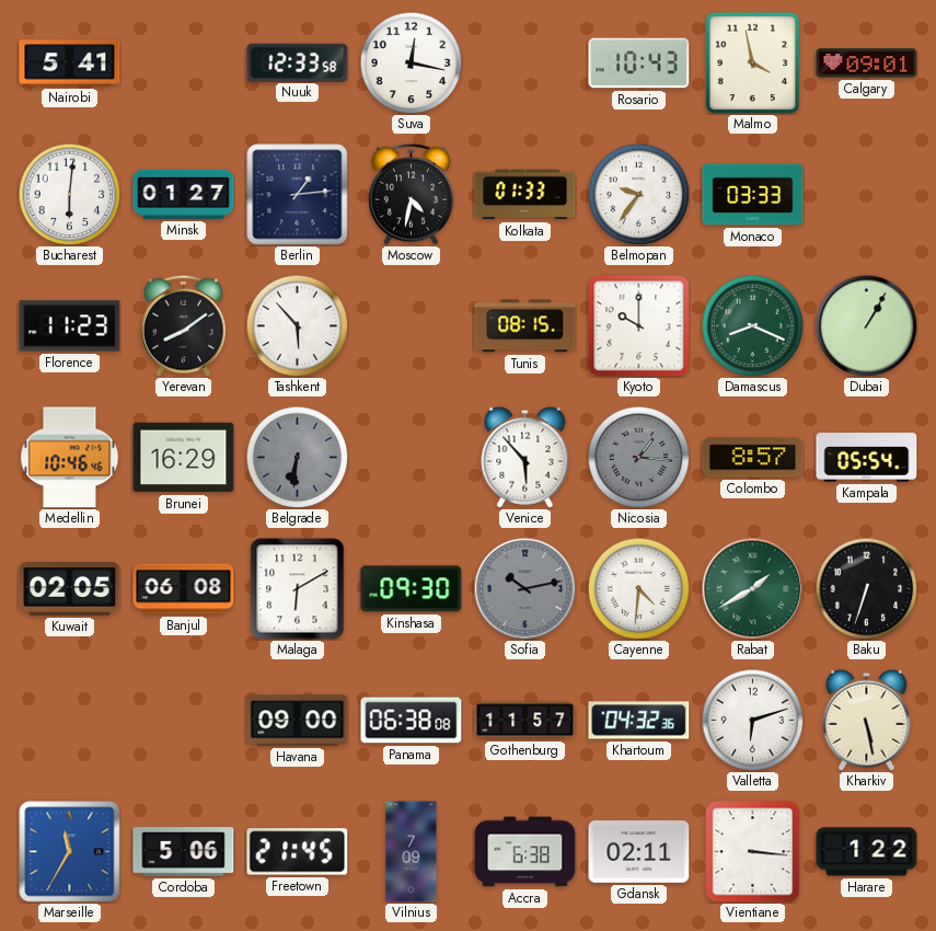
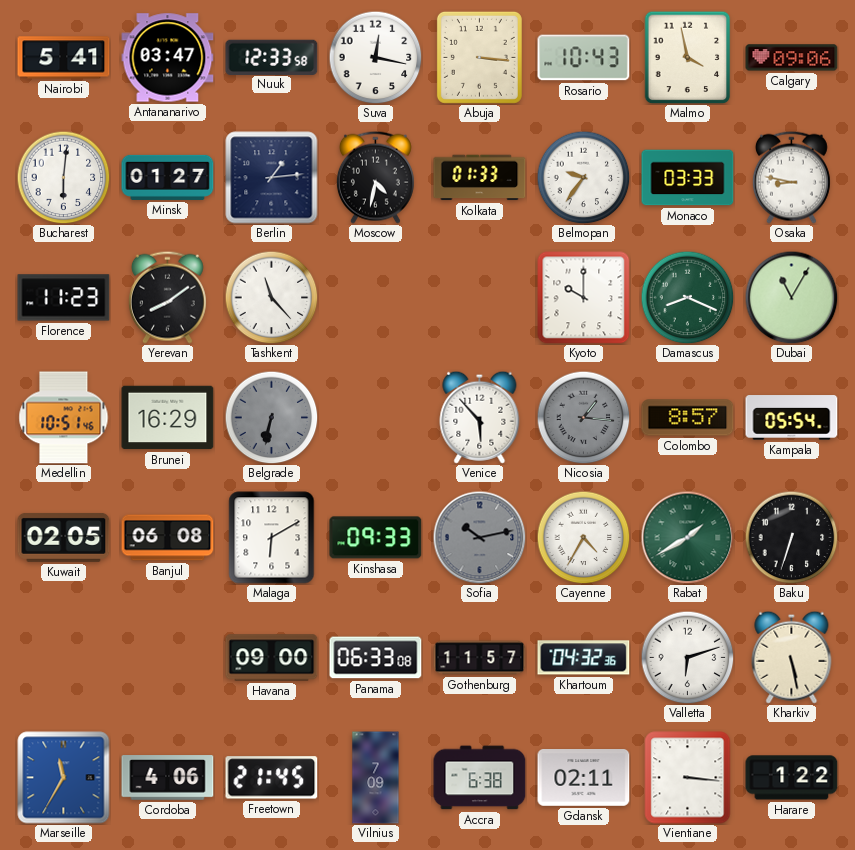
Antananarivo: none -> 03:47 (168, 58)
Abuja: none -> 3:16 (479, 57)
Calgary: 09:01 -> 09:06 (792, 58)
Osaka: none -> 8:47 (791, 177)
Tashkent: 5:53 -> 11:23 (271, 297)
Tunis: 08:15 -> none (525, 326)
Dubai: 1:05 -> 11:05 (791, 297)
Medellin: 10:46 -> 10:51 (64, 418)
Belgrade: 6:31 -> 6:32 (271, 417)
Kinshasa: 09:30 -> 09:33 (376, 538)
Cayenne: 4:31 -> 4:35 (583, 537)
Panama: 06:38 -> 06:33 (376, 658)
Cordoba: 5:06 -> 4:06 (168, 778)
